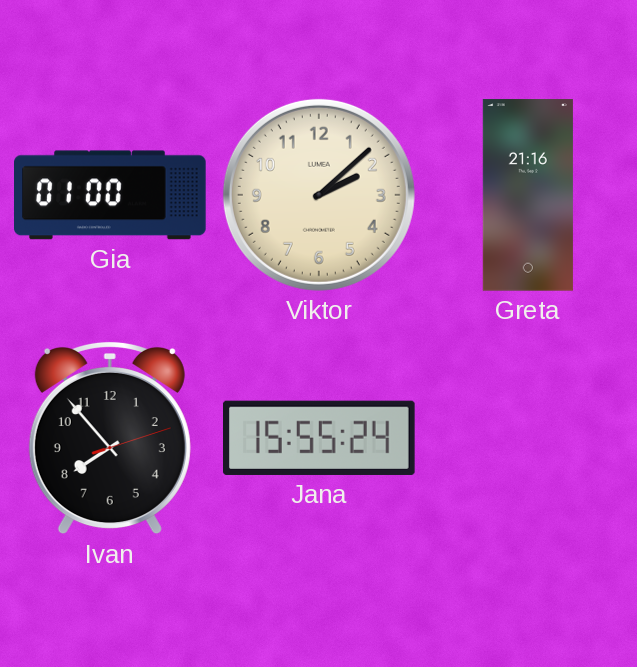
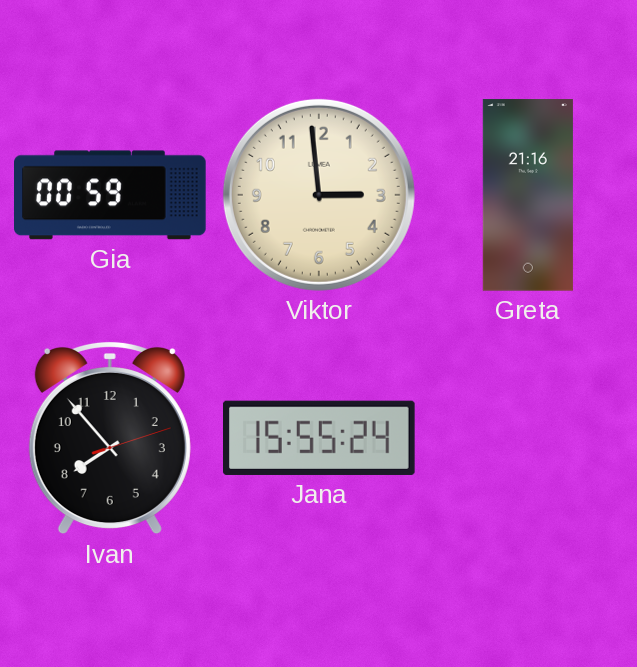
Gia: 01:00 -> 00:59 (110, 195)
Viktor: 2:08 -> 2:59 (319, 195)
